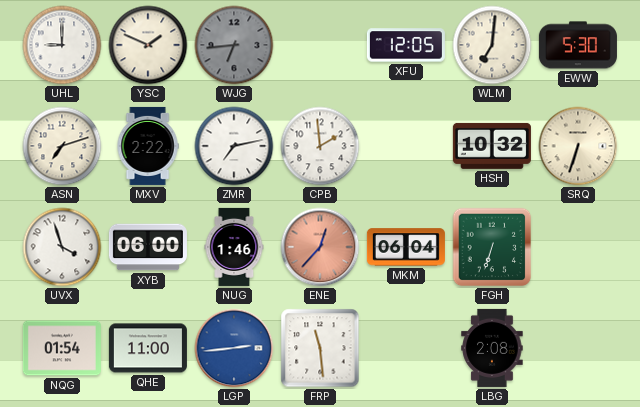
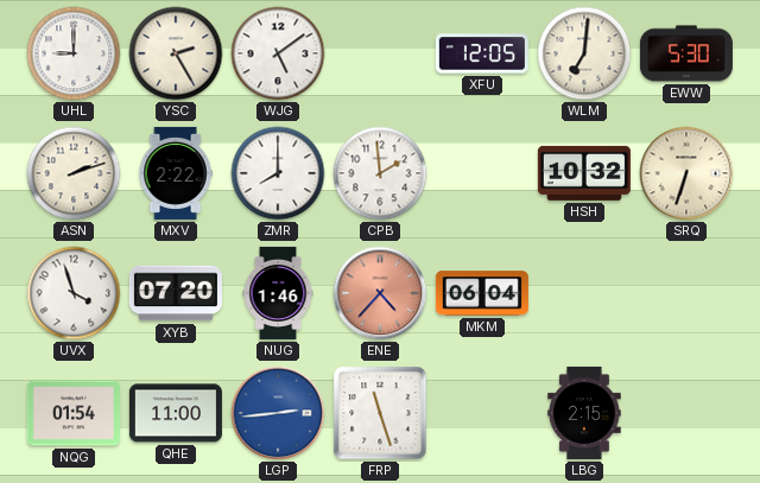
YSC: 1:49 -> 2:25 (176, 53)
WJG: 6:44 -> 5:09 (278, 53)
WJG dial: grey -> white (278, 53)
ASN: 7:12 -> 2:12 (74, 173)
ZMR: 7:13 -> 8:00 (278, 173)
XYB: 06:00 -> 07:20 (176, 293)
ENE: 12:37 -> 4:37 (380, 293)
FGH: 6:33 -> none (492, 247)
FRP: 11:29 -> 11:27 (380, 413)
LBG: 2:08 -> 2:15 (584, 413)
